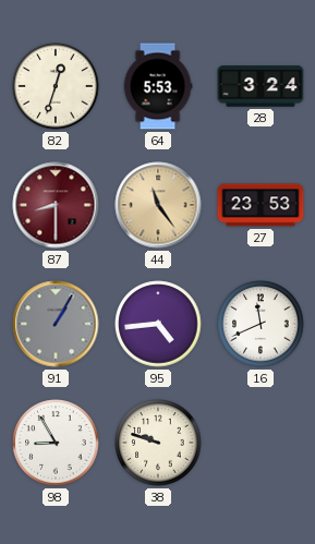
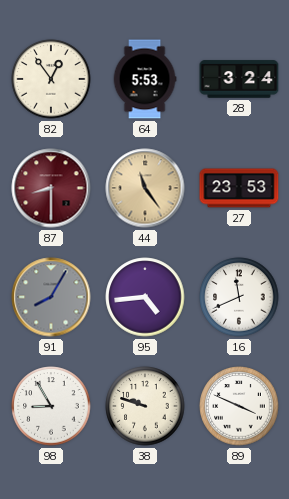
82: 12:33 -> 12:54 (51, 79)
91: 1:05 -> 8:05 (51, 297)
89: none -> 3:49 (239, 406)
